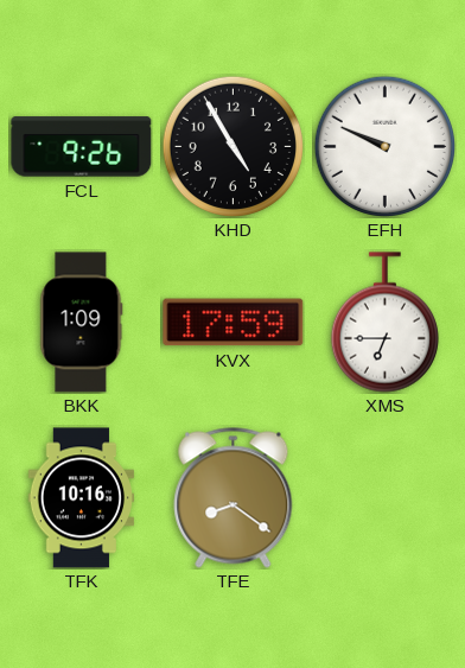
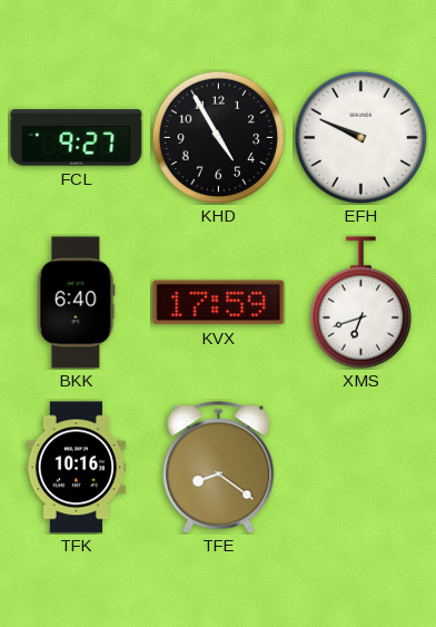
FCL: 9:26 -> 9:27 (77, 138)
BKK: 1:09 -> 6:40 (77, 303)
XMS: 6:45 -> 6:42 (360, 303)
